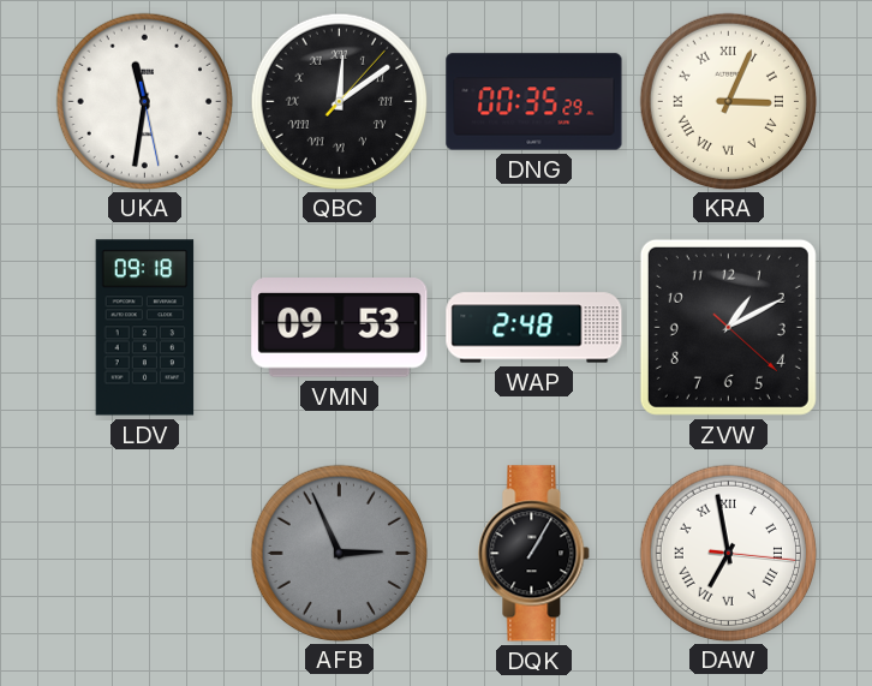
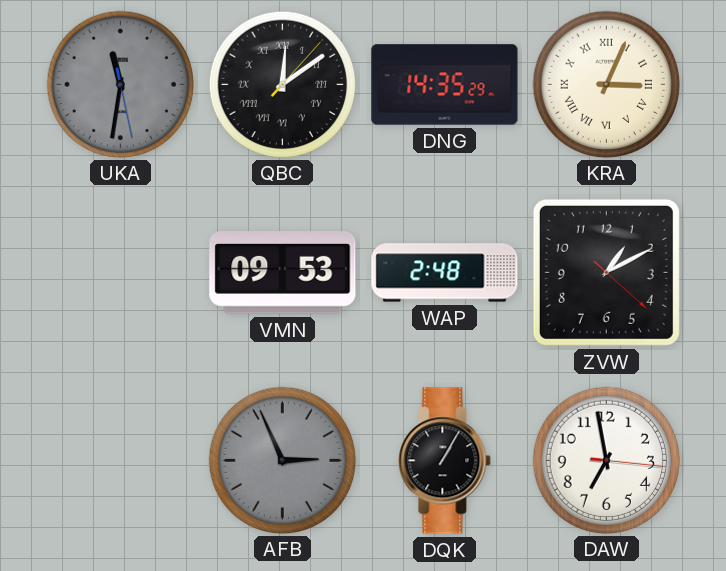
UKA dial: white -> grey (120, 84)
DNG: 00:35 -> 14:35 (445, 85)
LDV: 09:18 -> none (145, 328)
DAW numerals: Roman -> Arabic (606, 460)
